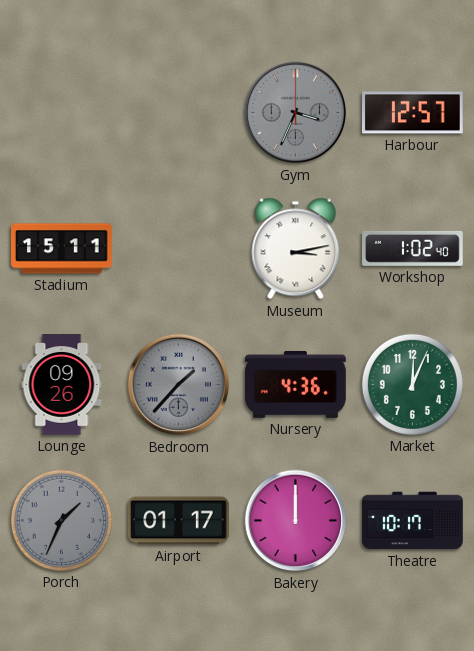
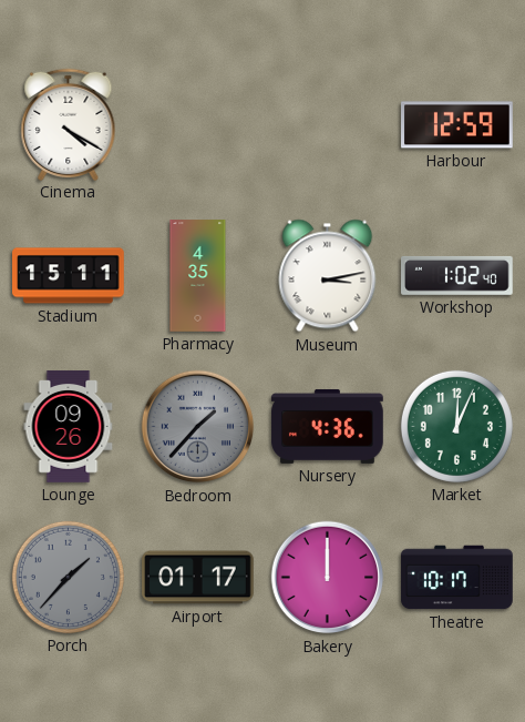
Cinema: none -> 4:20 (69, 124)
Gym: 3:34 -> none (296, 113)
Harbour: 12:57 -> 12:59 (457, 125)
Pharmacy: none -> 4:35 (198, 276)
Porch: 1:34 -> 1:37 (68, 577)
